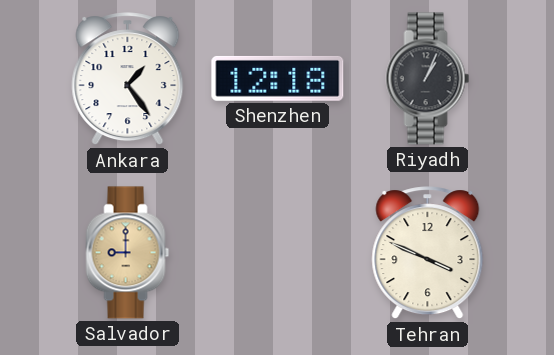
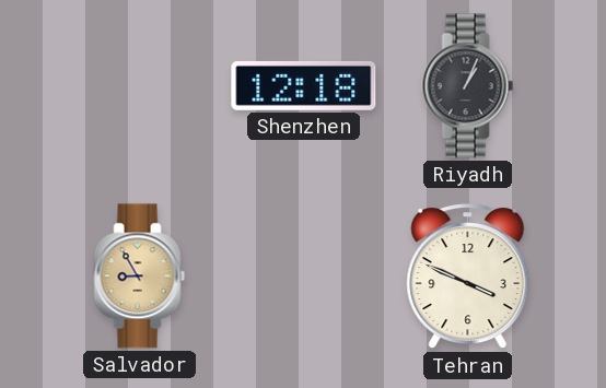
Ankara: 1:24 -> none (128, 79)
Salvador: 9:00 -> 8:55 (140, 277)
